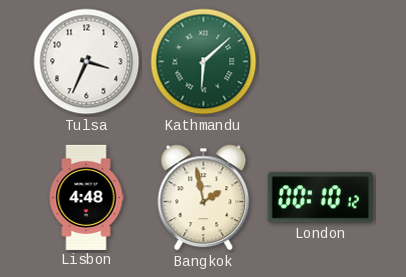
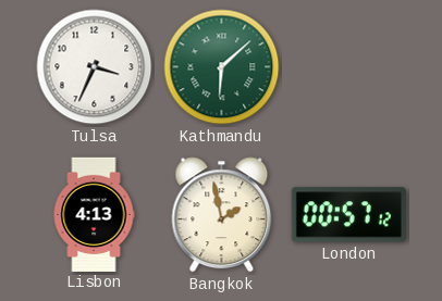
Lisbon: 4:48 -> 4:13 (94, 214)
London: 00:10 -> 00:57 (348, 215)
